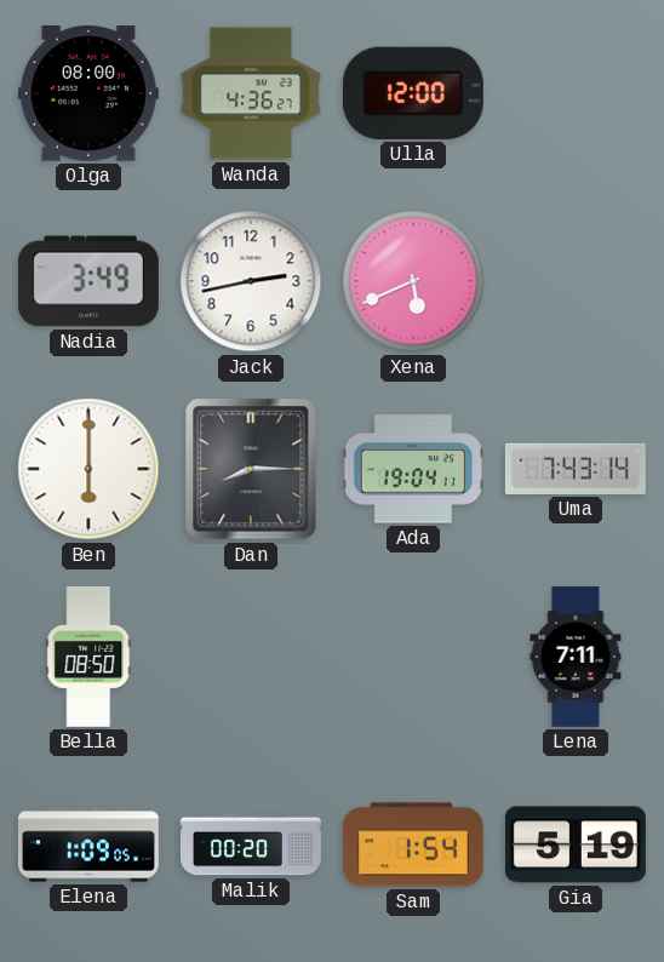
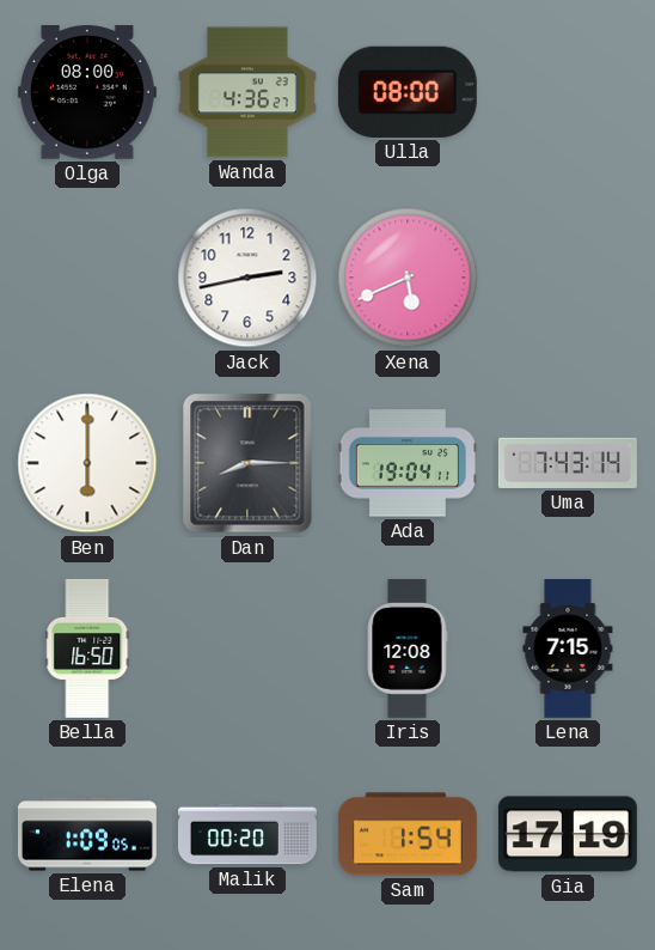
Ulla: 12:00 -> 08:00 (408, 92)
Nadia: 3:49 -> none (88, 281)
Bella: 08:50 -> 16:50 (87, 648)
Iris: none -> 12:08 (408, 648)
Lena: 7:11 -> 7:15 (568, 648)
Gia: 5:19 -> 17:19 (568, 834)
